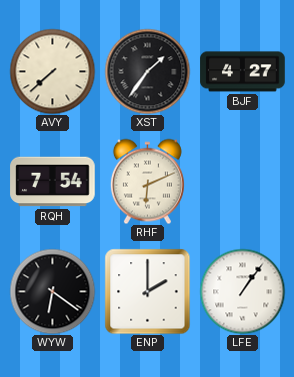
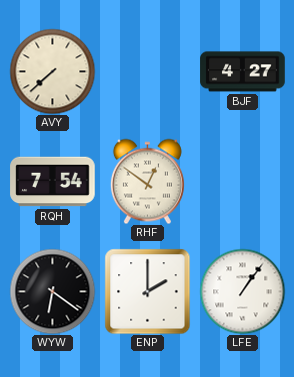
XST: 1:36 -> none (147, 71)
RHF: 6:11 -> 12:51 (147, 181)
